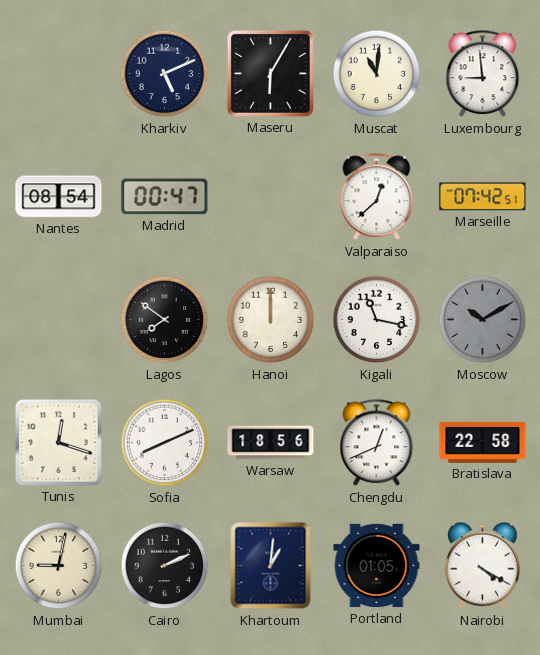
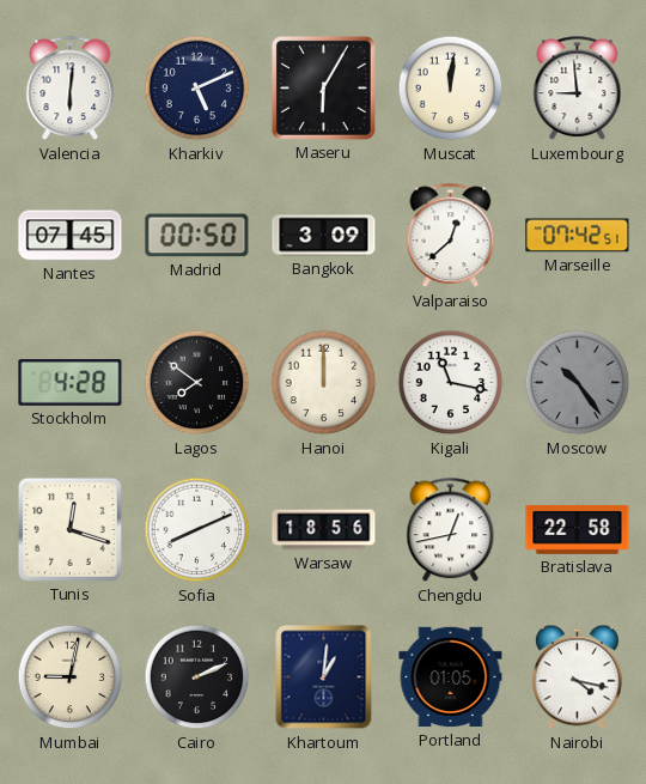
Valencia: none -> 6:01 (71, 89)
Muscat: 11:01 -> 12:01 (451, 89)
Nantes: 08:54 -> 07:45 (71, 236)
Madrid: 00:47 -> 00:50 (197, 236)
Bangkok: none -> 3:09 (324, 236)
Stockholm: none -> 4:28 (71, 383)
Moscow: 10:10 -> 10:24 (578, 383)
Chengdu: 12:41 -> 12:43 (451, 530)
Nairobi: 4:20 -> 4:17 (578, 677)
